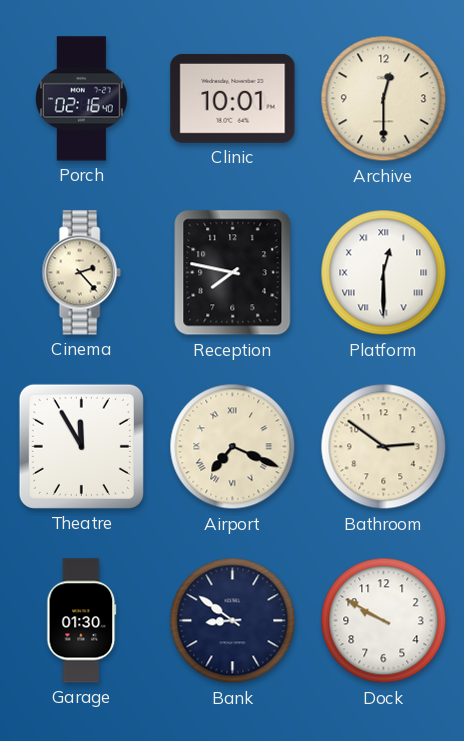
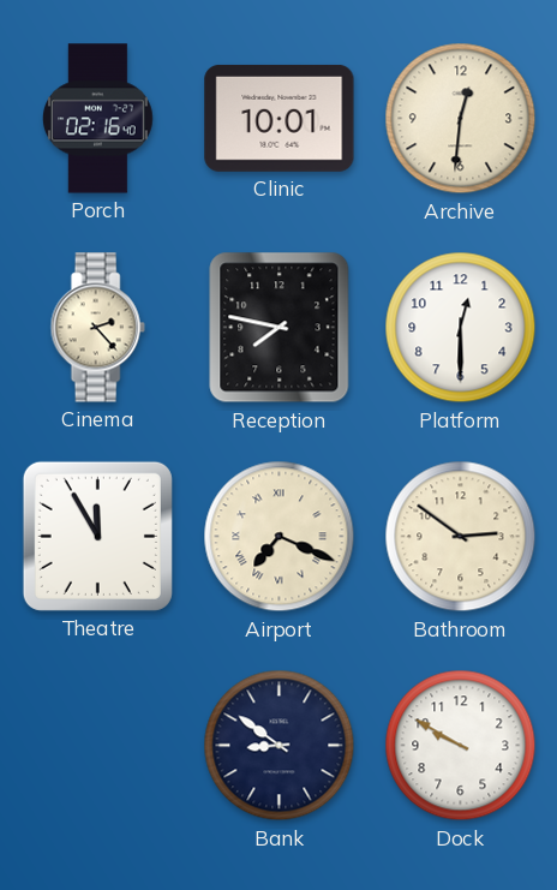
Archive: 12:30 -> 12:31 (461, 119)
Platform numerals: Roman -> Arabic (461, 328)
Garage: 01:30 -> none (82, 621)
